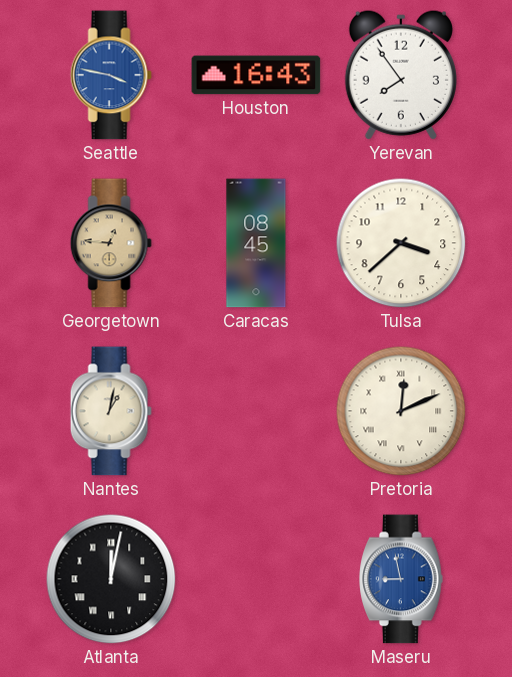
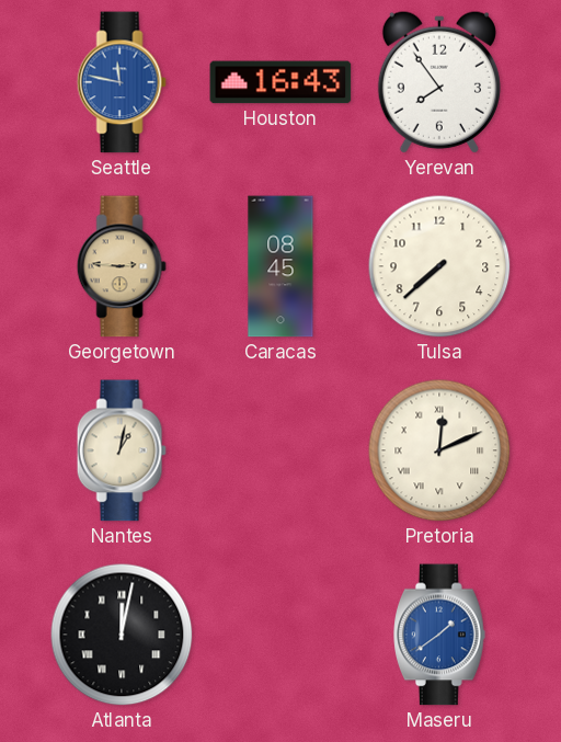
Seattle: 3:47 -> 11:47 (122, 82)
Georgetown: 12:46 -> 2:46 (122, 266)
Tulsa: 3:38 -> 7:38 (439, 266)
Maseru: 8:58 -> 1:39 (439, 635)
